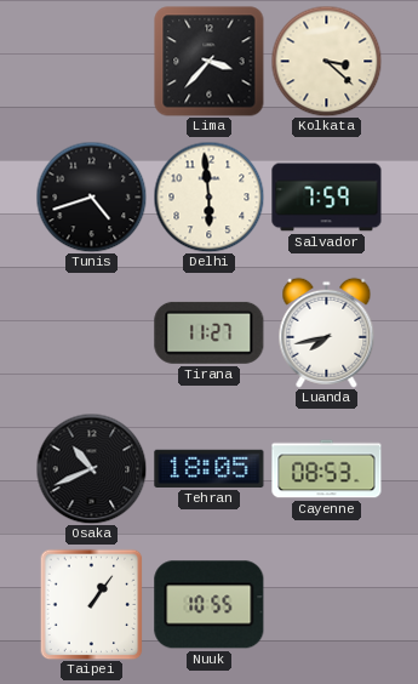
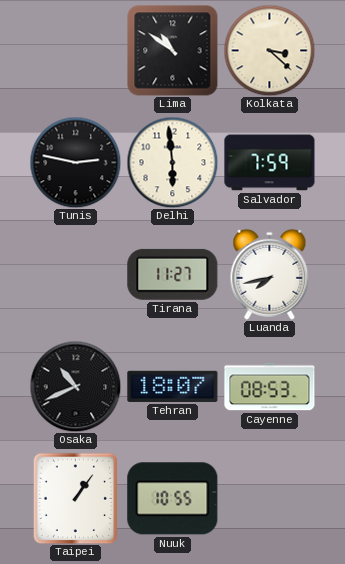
Lima: 3:37 -> 10:51 (173, 51)
Tunis: 4:42 -> 2:47 (75, 162)
Tehran: 18:05 -> 18:07 (173, 386)
